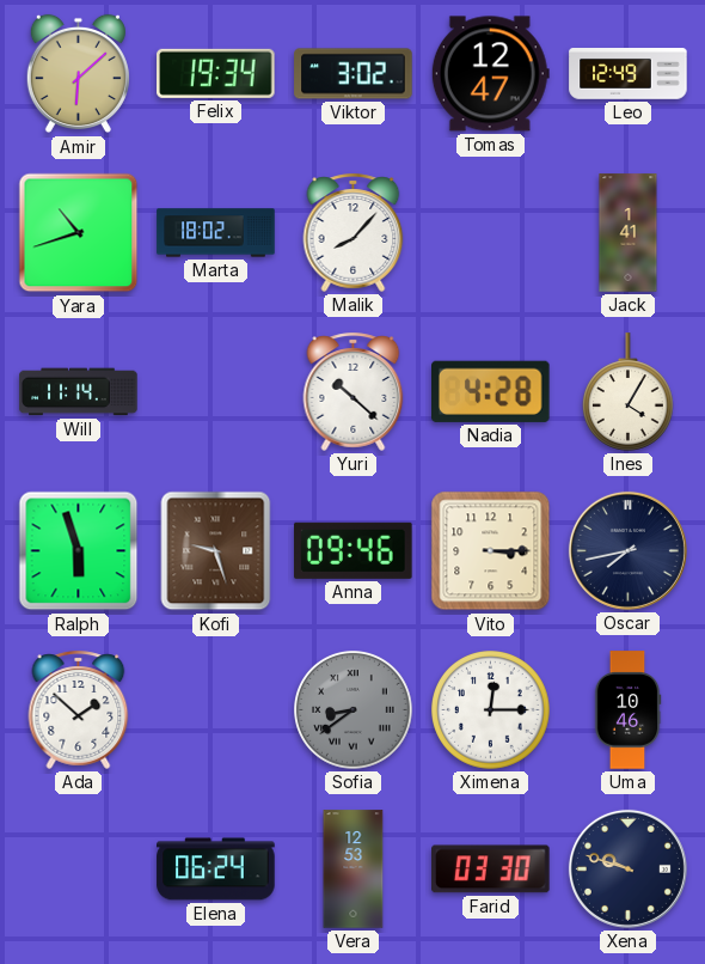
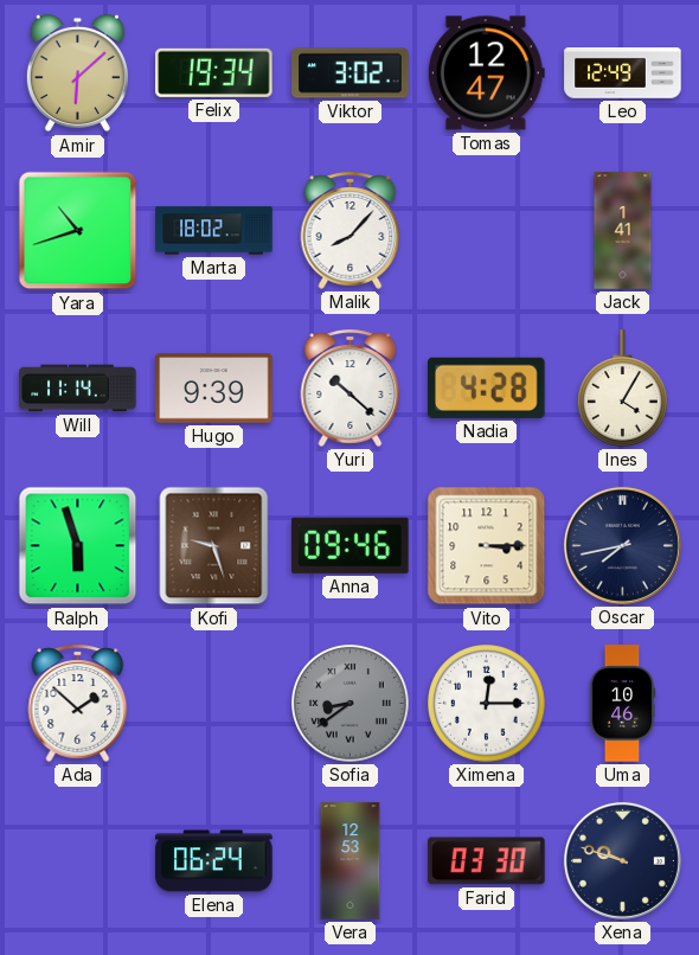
Hugo: none -> 9:39 (214, 389)
